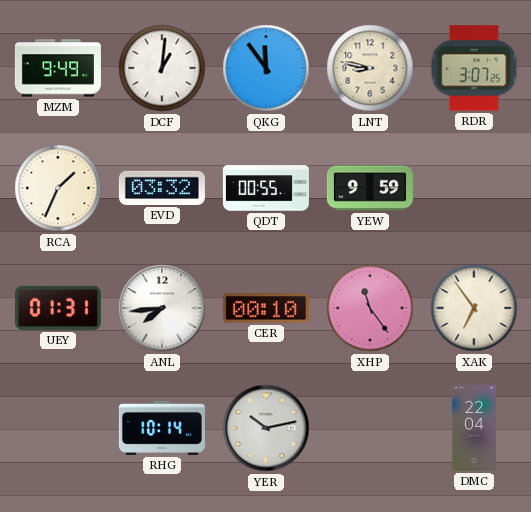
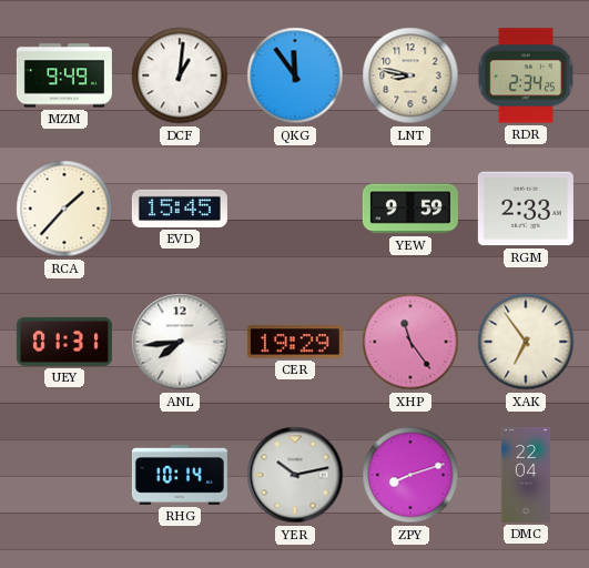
RDR: 3:07 -> 2:34 (526, 75)
RCA: 1:34 -> 1:37 (64, 209)
EVD: 03:32 -> 15:45 (180, 209)
QDT: 00:55 -> none (266, 188)
RGM: none -> 2:33 (526, 209)
CER: 00:10 -> 19:29 (295, 342)
ZPY: none -> 8:12 (410, 475)
